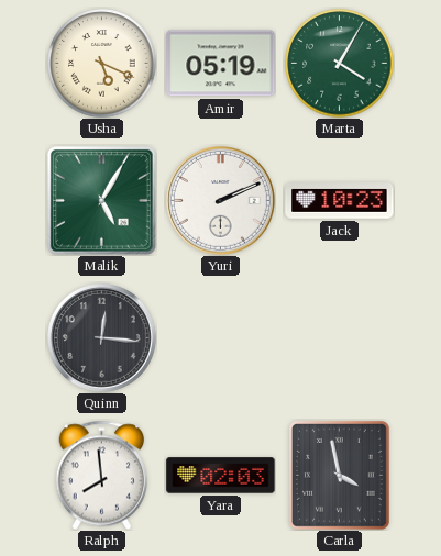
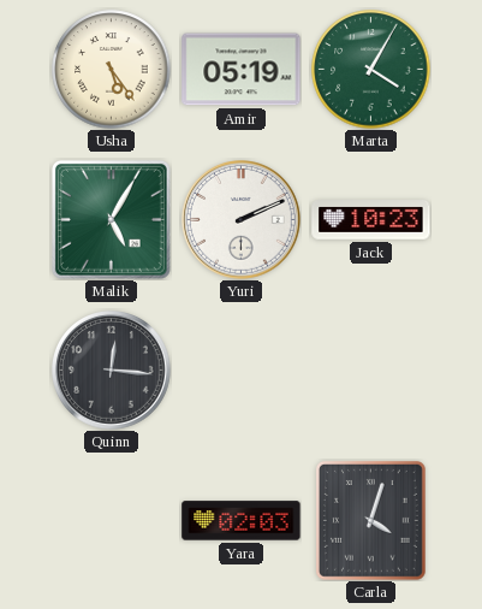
Usha: 5:19 -> 5:24 (112, 70)
Ralph: 7:59 -> none (101, 475)
Carla: 3:58 -> 4:03 (370, 520)
